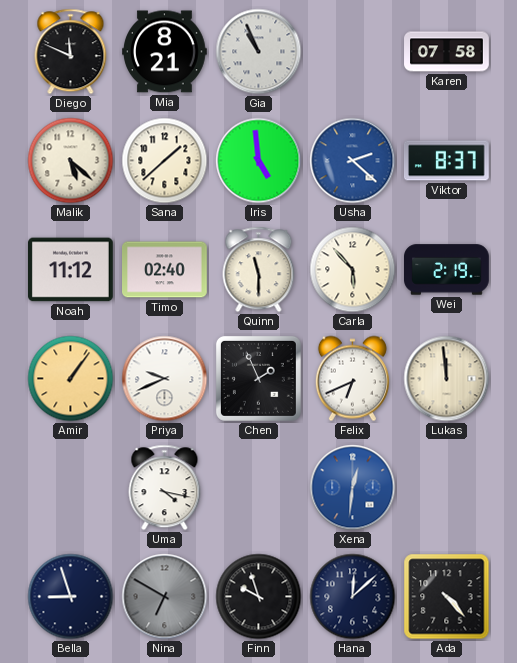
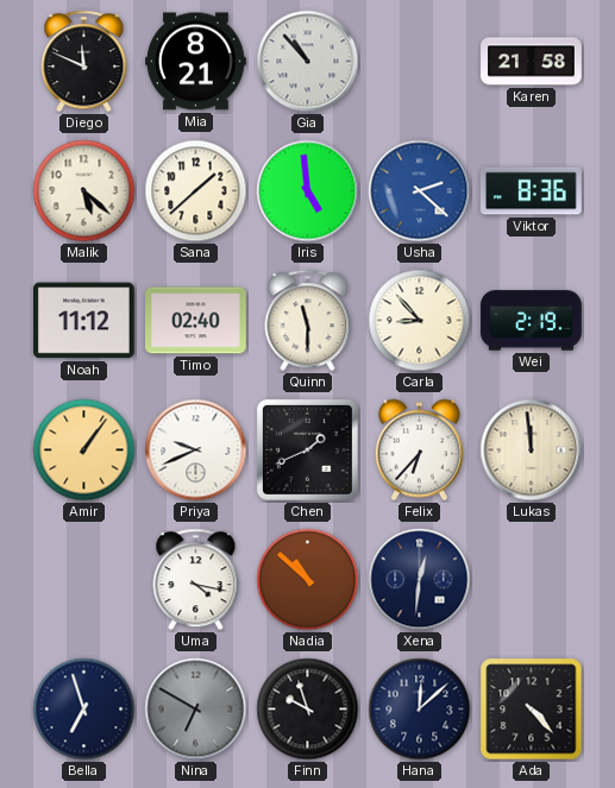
Gia: 10:56 -> 10:53 (308, 62)
Karen: 07:58 -> 21:58 (532, 62)
Viktor: 8:37 -> 8:36 (531, 191)
Carla: 5:53 -> 8:53 (420, 321)
Chen: 1:56 -> 1:41 (307, 449)
Felix: 6:41 -> 6:37 (419, 450)
Nadia: none -> 10:52 (308, 580)
Xena dial: blue -> navy (420, 580)
Bella: 8:57 -> 6:57 (84, 710)
